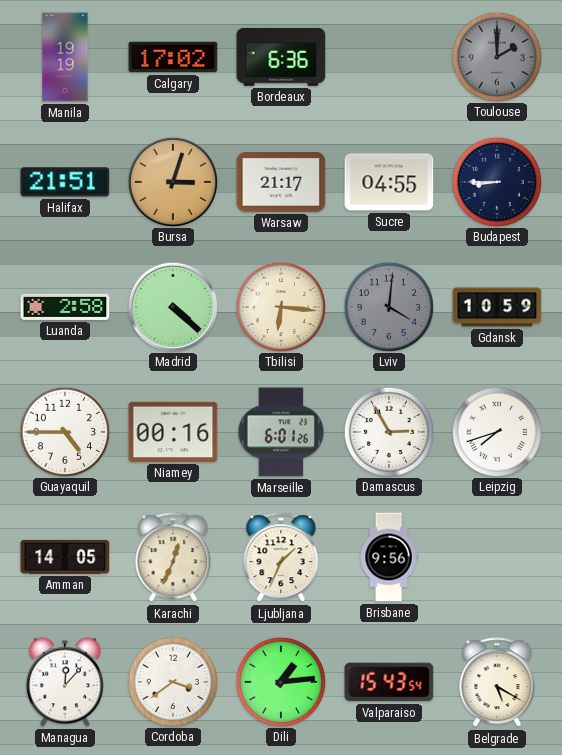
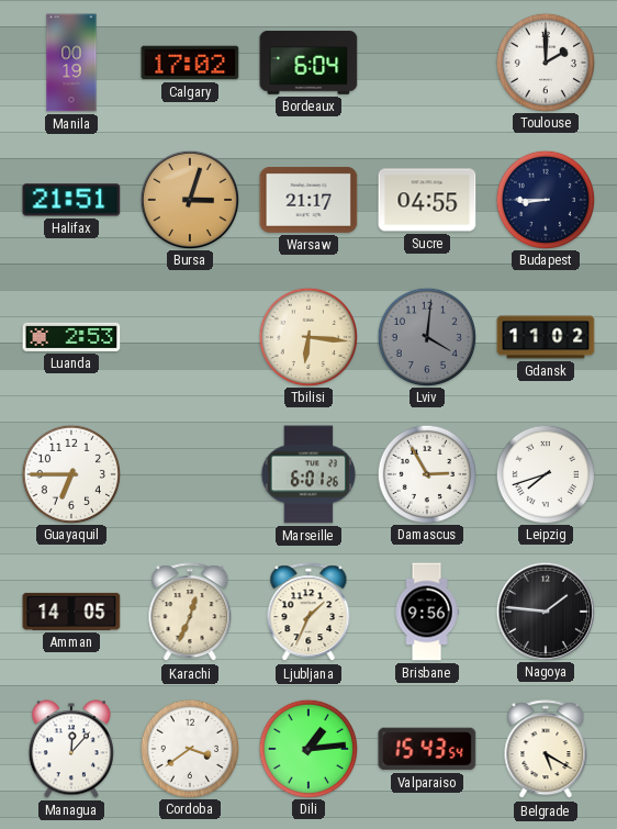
Manila: 19:19 -> 00:19 (71, 63)
Bordeaux: 6:36 -> 6:04 (308, 63)
Toulouse dial: grey -> white (545, 61)
Luanda: 2:58 -> 2:53 (71, 337)
Madrid: 4:22 -> none (172, 306)
Gdansk: 10:59 -> 11:02 (546, 337)
Guayaquil: 4:45 -> 6:45 (70, 473)
Niamey: 00:16 -> none (173, 432)
Nagoya: none -> 1:46 (545, 610)
